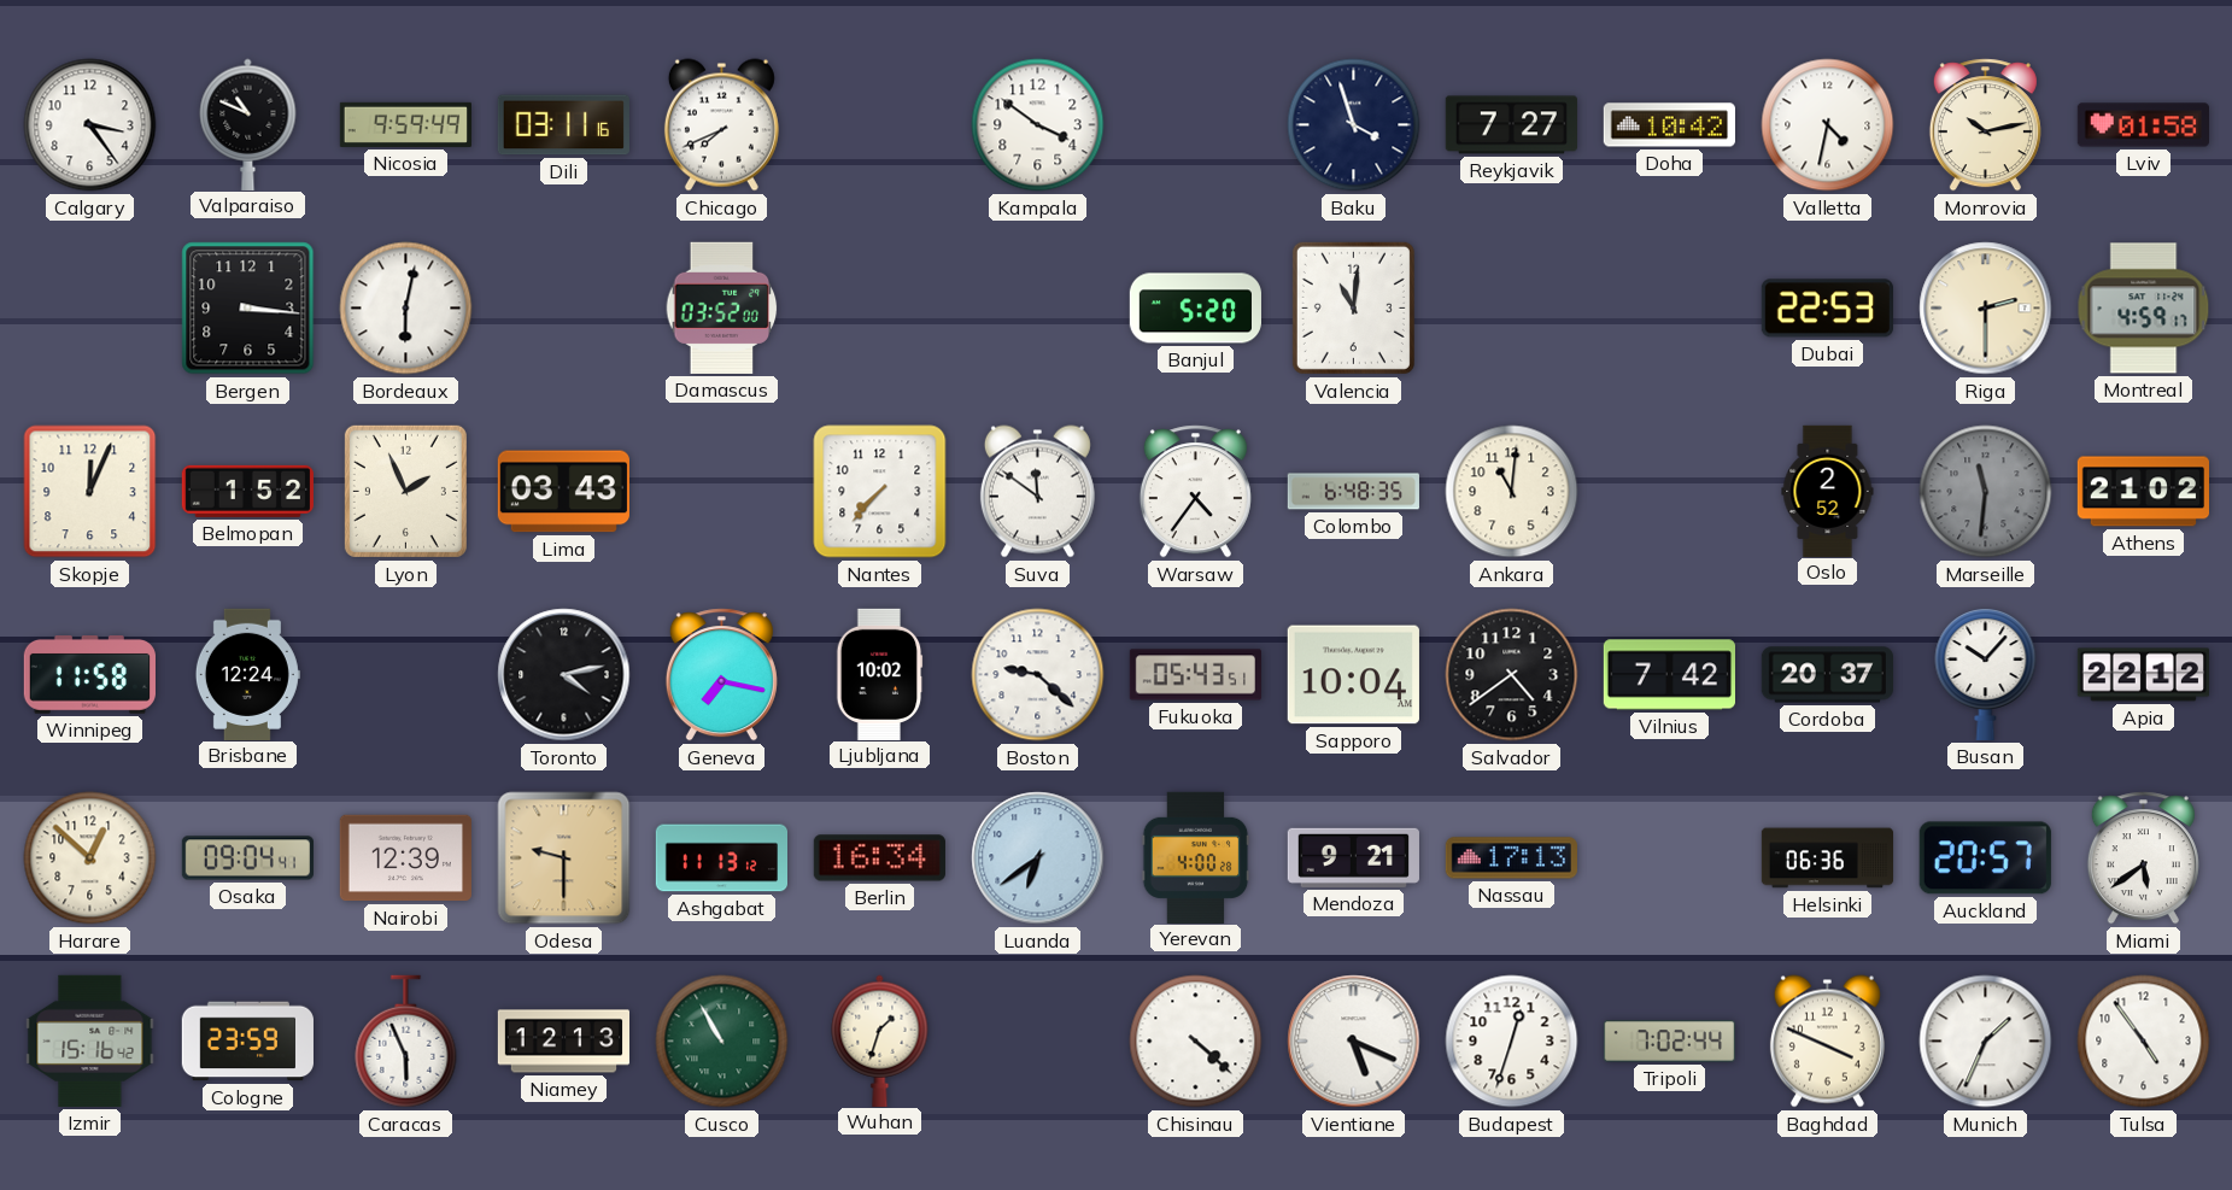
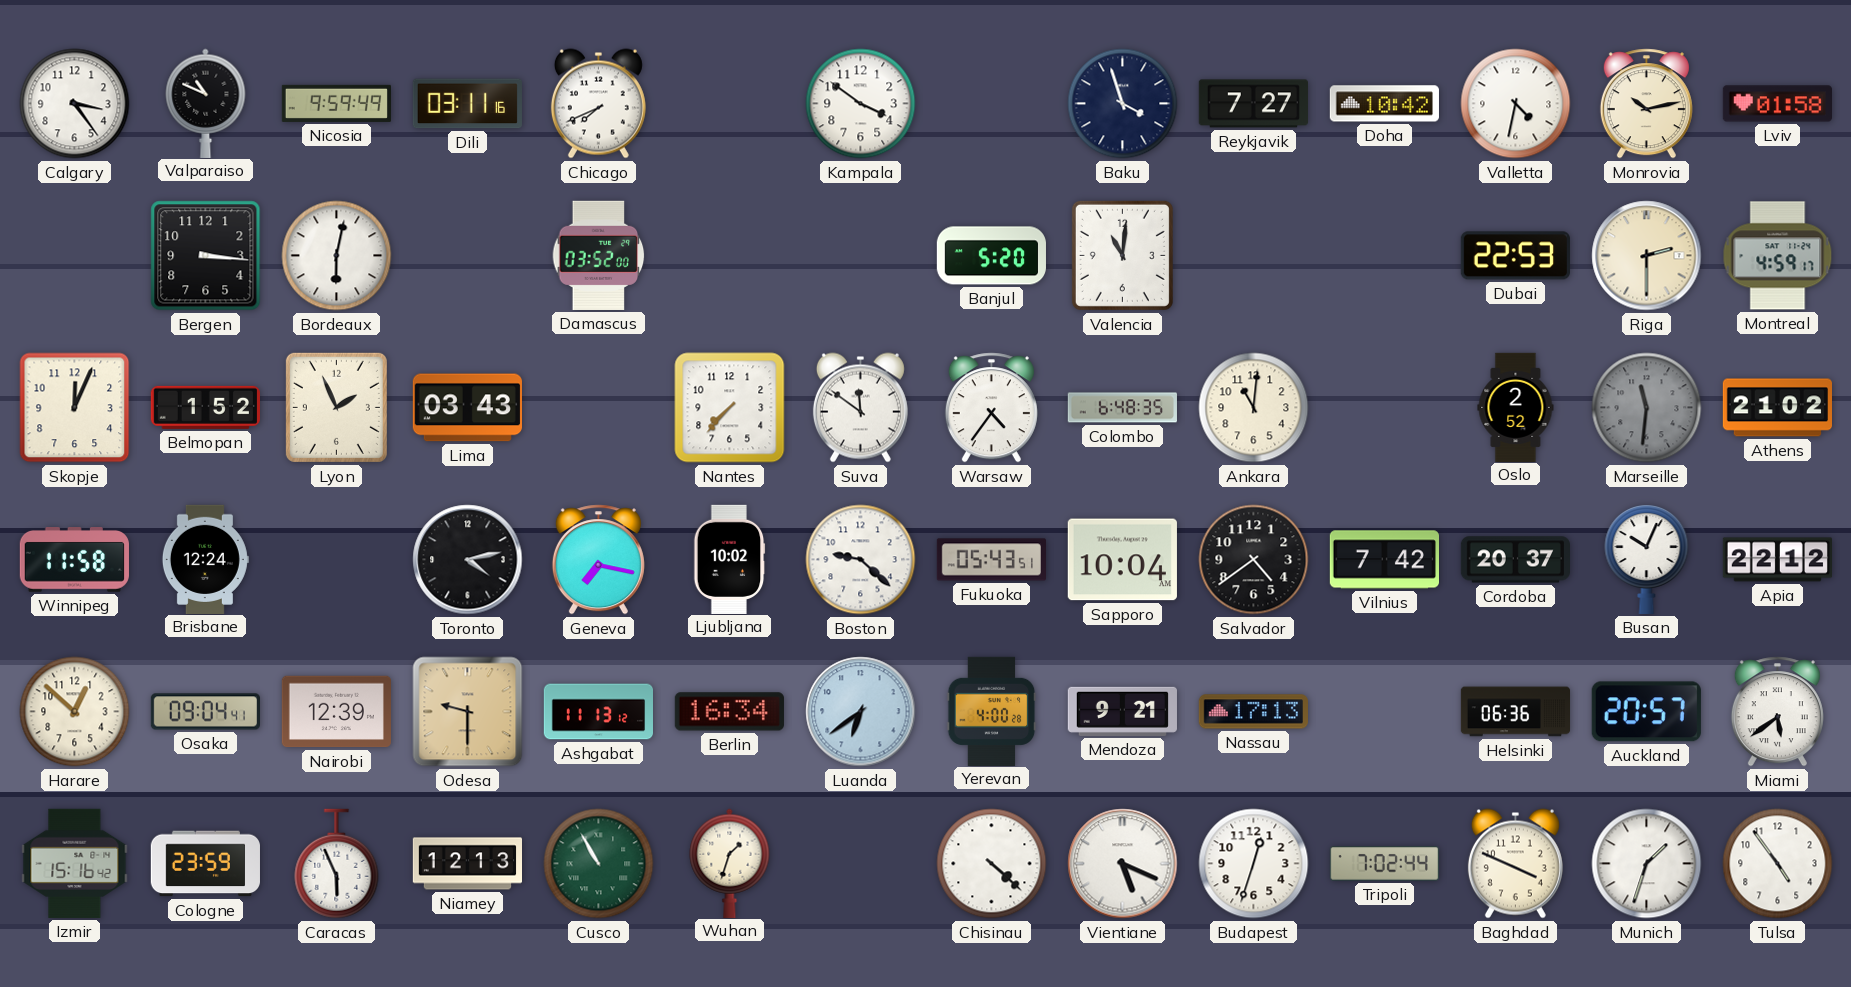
Busan: 10:07 -> 10:04 (1647, 560)
Munich: 1:34 -> 1:33 (1647, 864)
